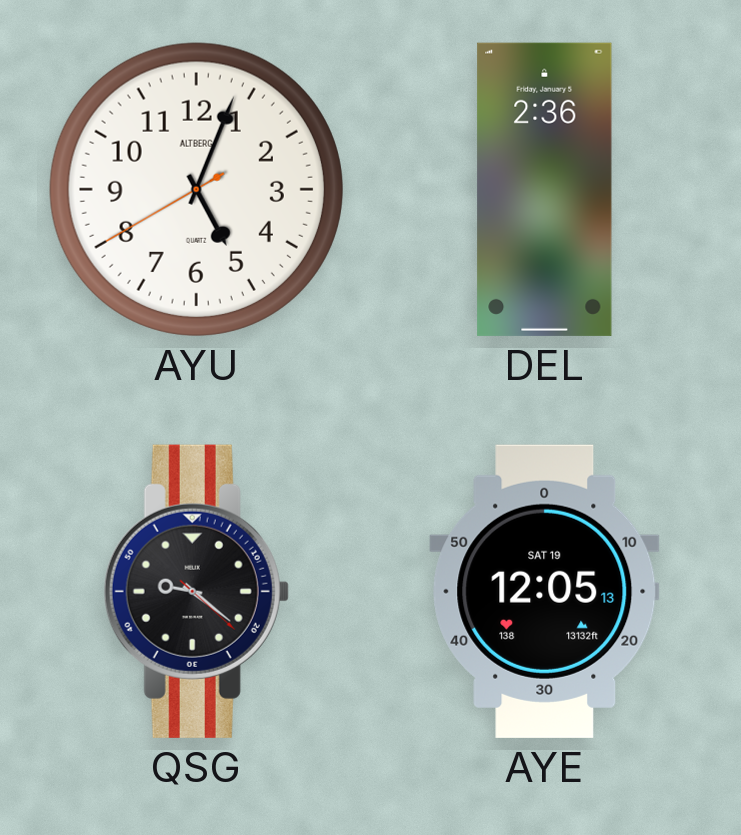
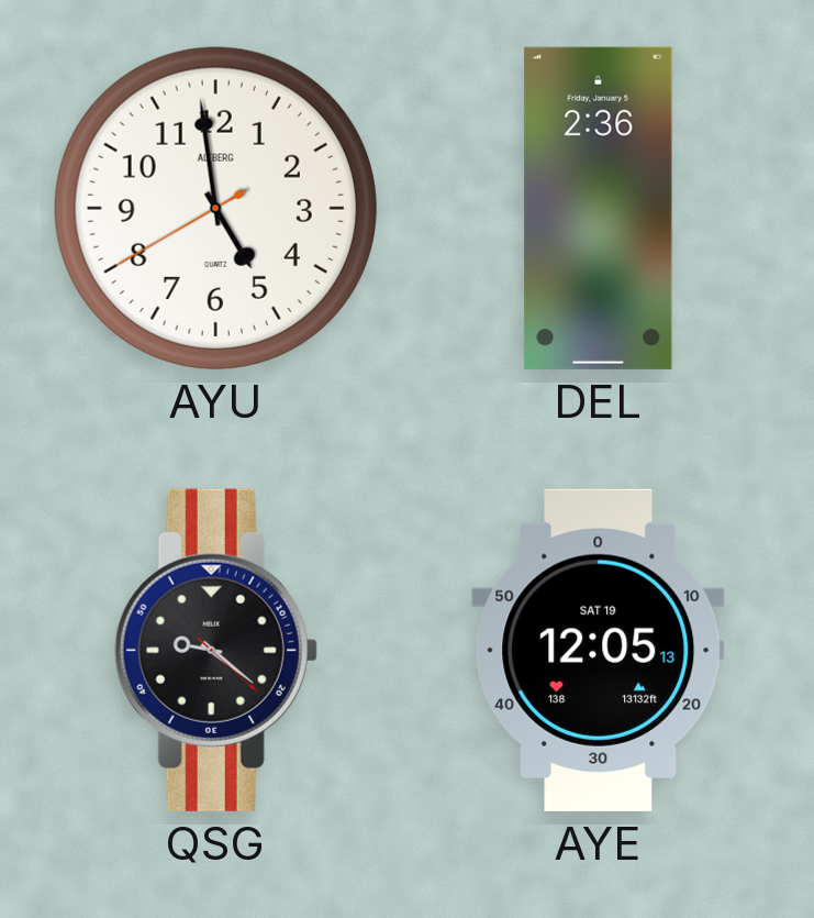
AYU: 5:03 -> 4:58 (215, 208)
